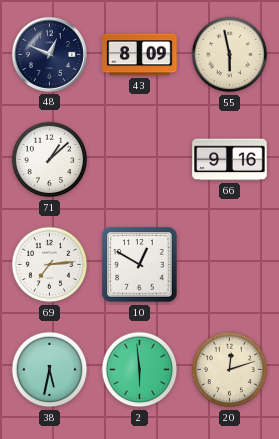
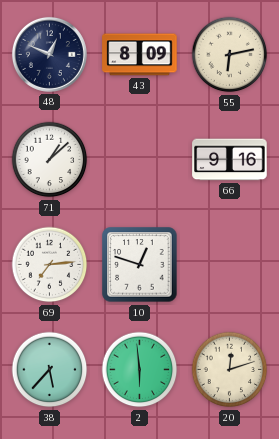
55: 5:58 -> 6:13 (230, 55)
10: 12:50 -> 12:48 (140, 265)
38: 5:32 -> 5:37 (50, 370)
